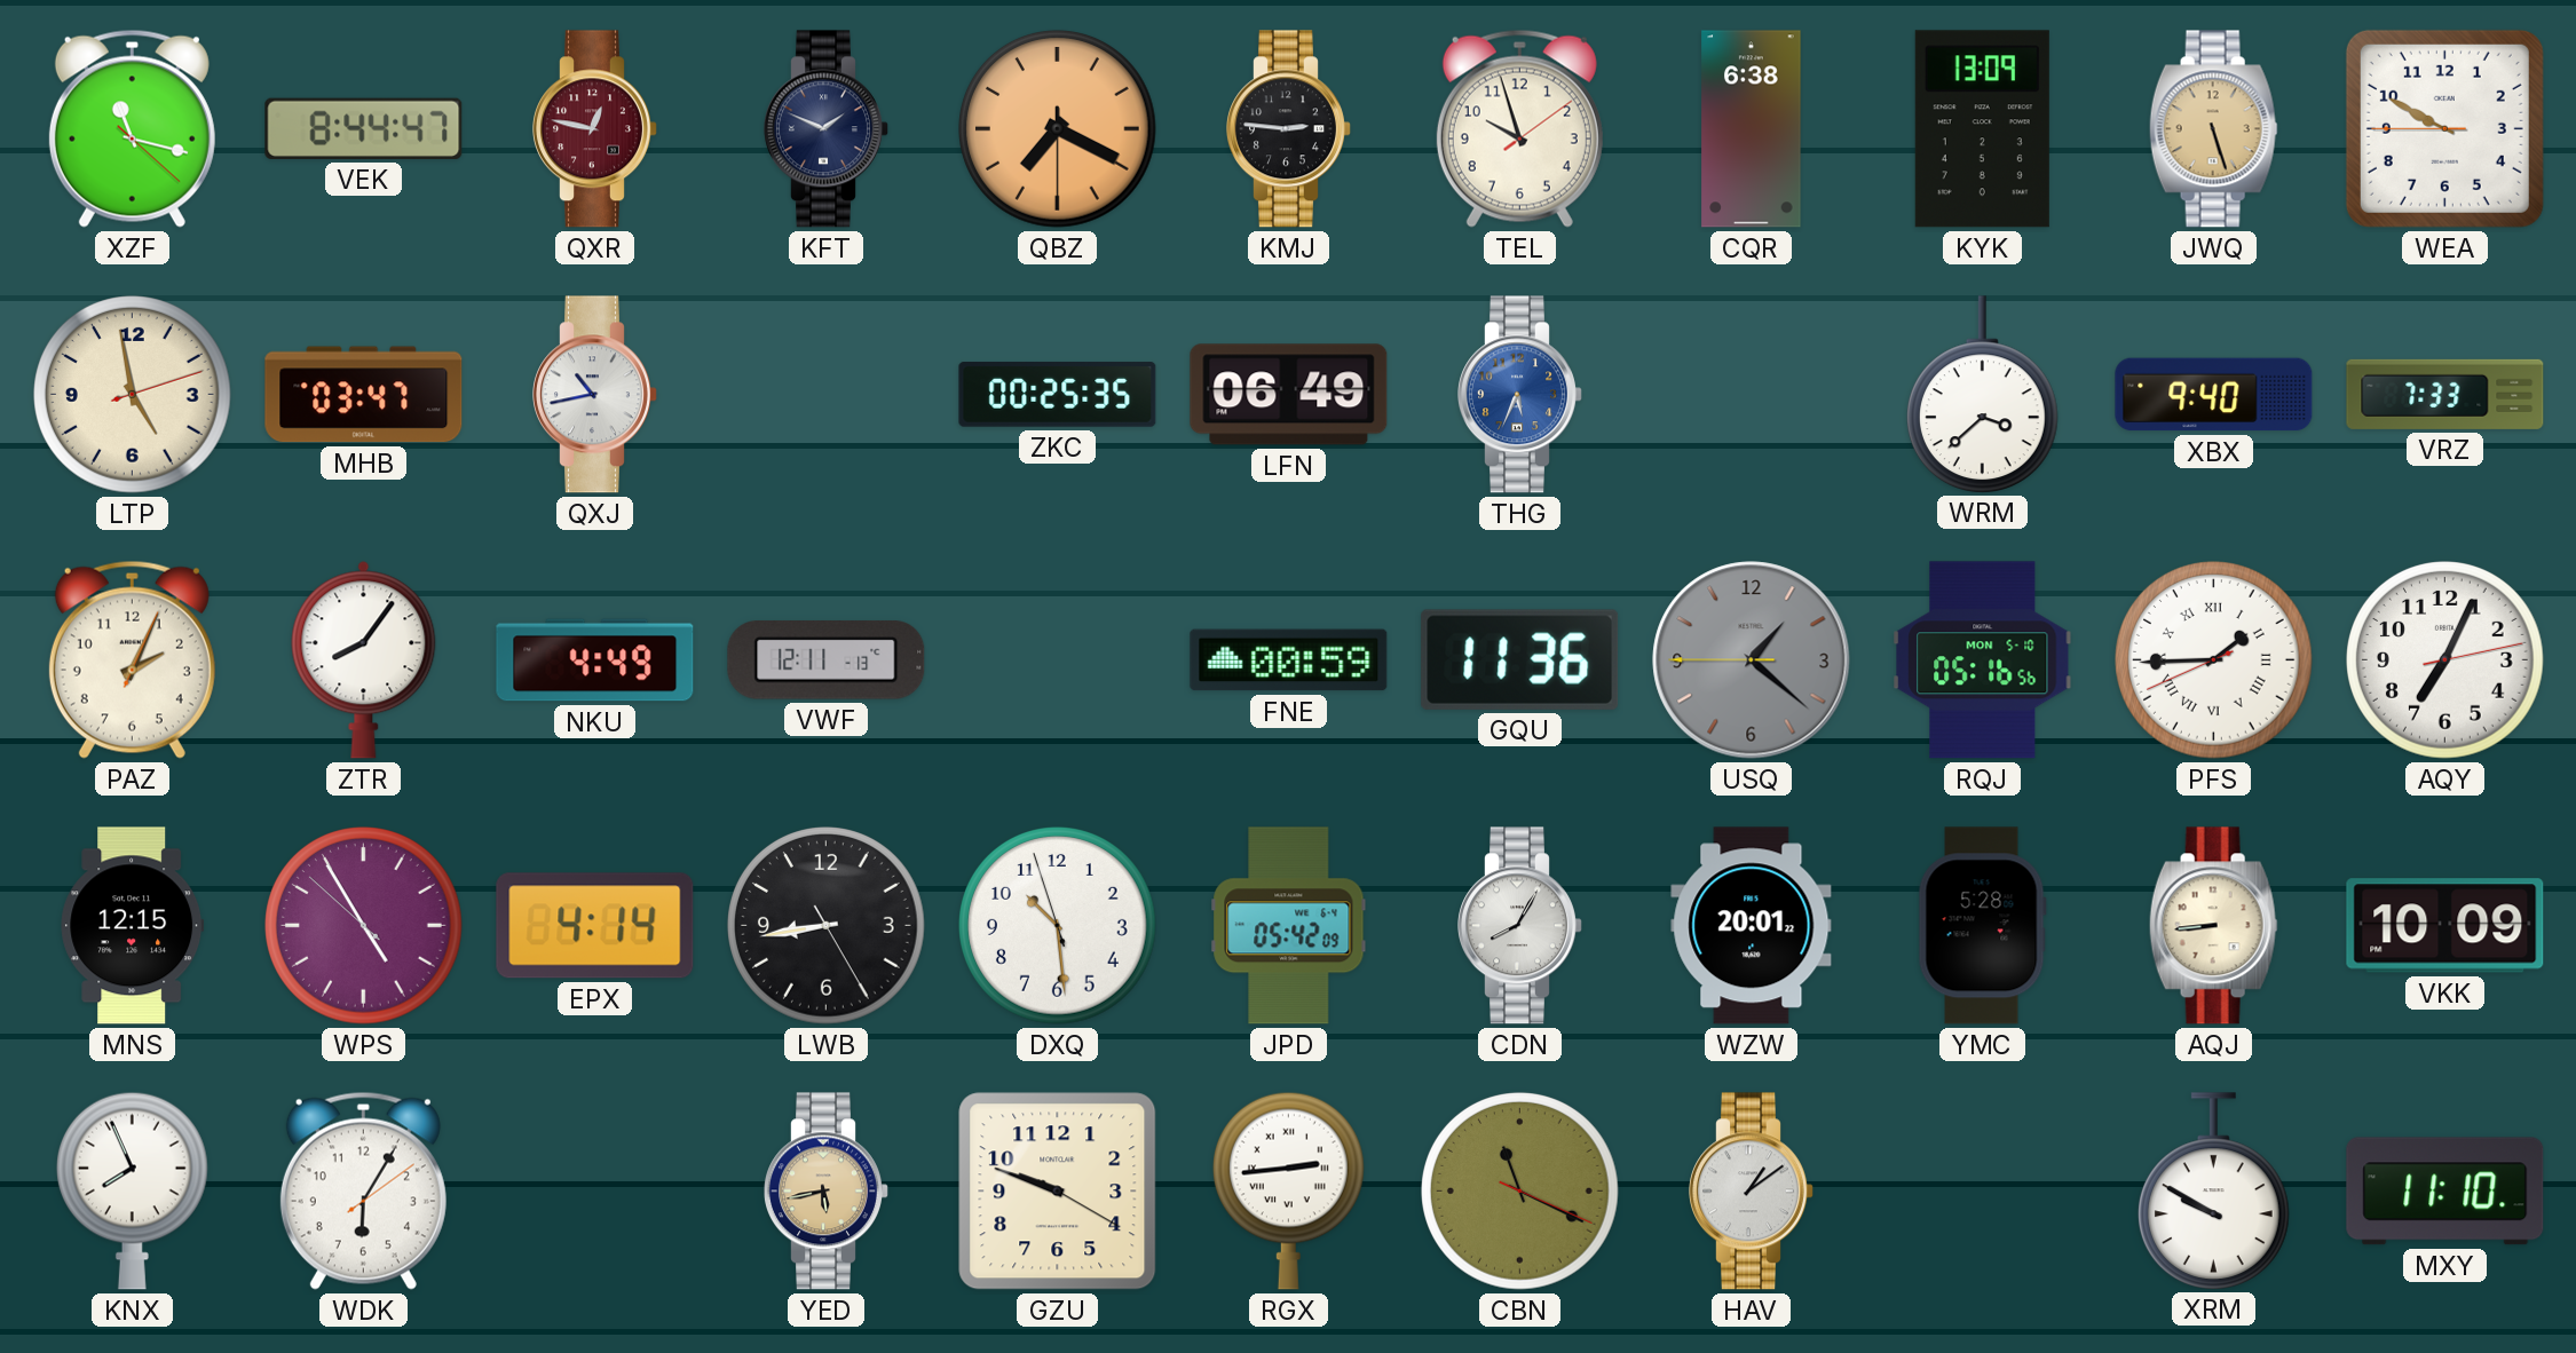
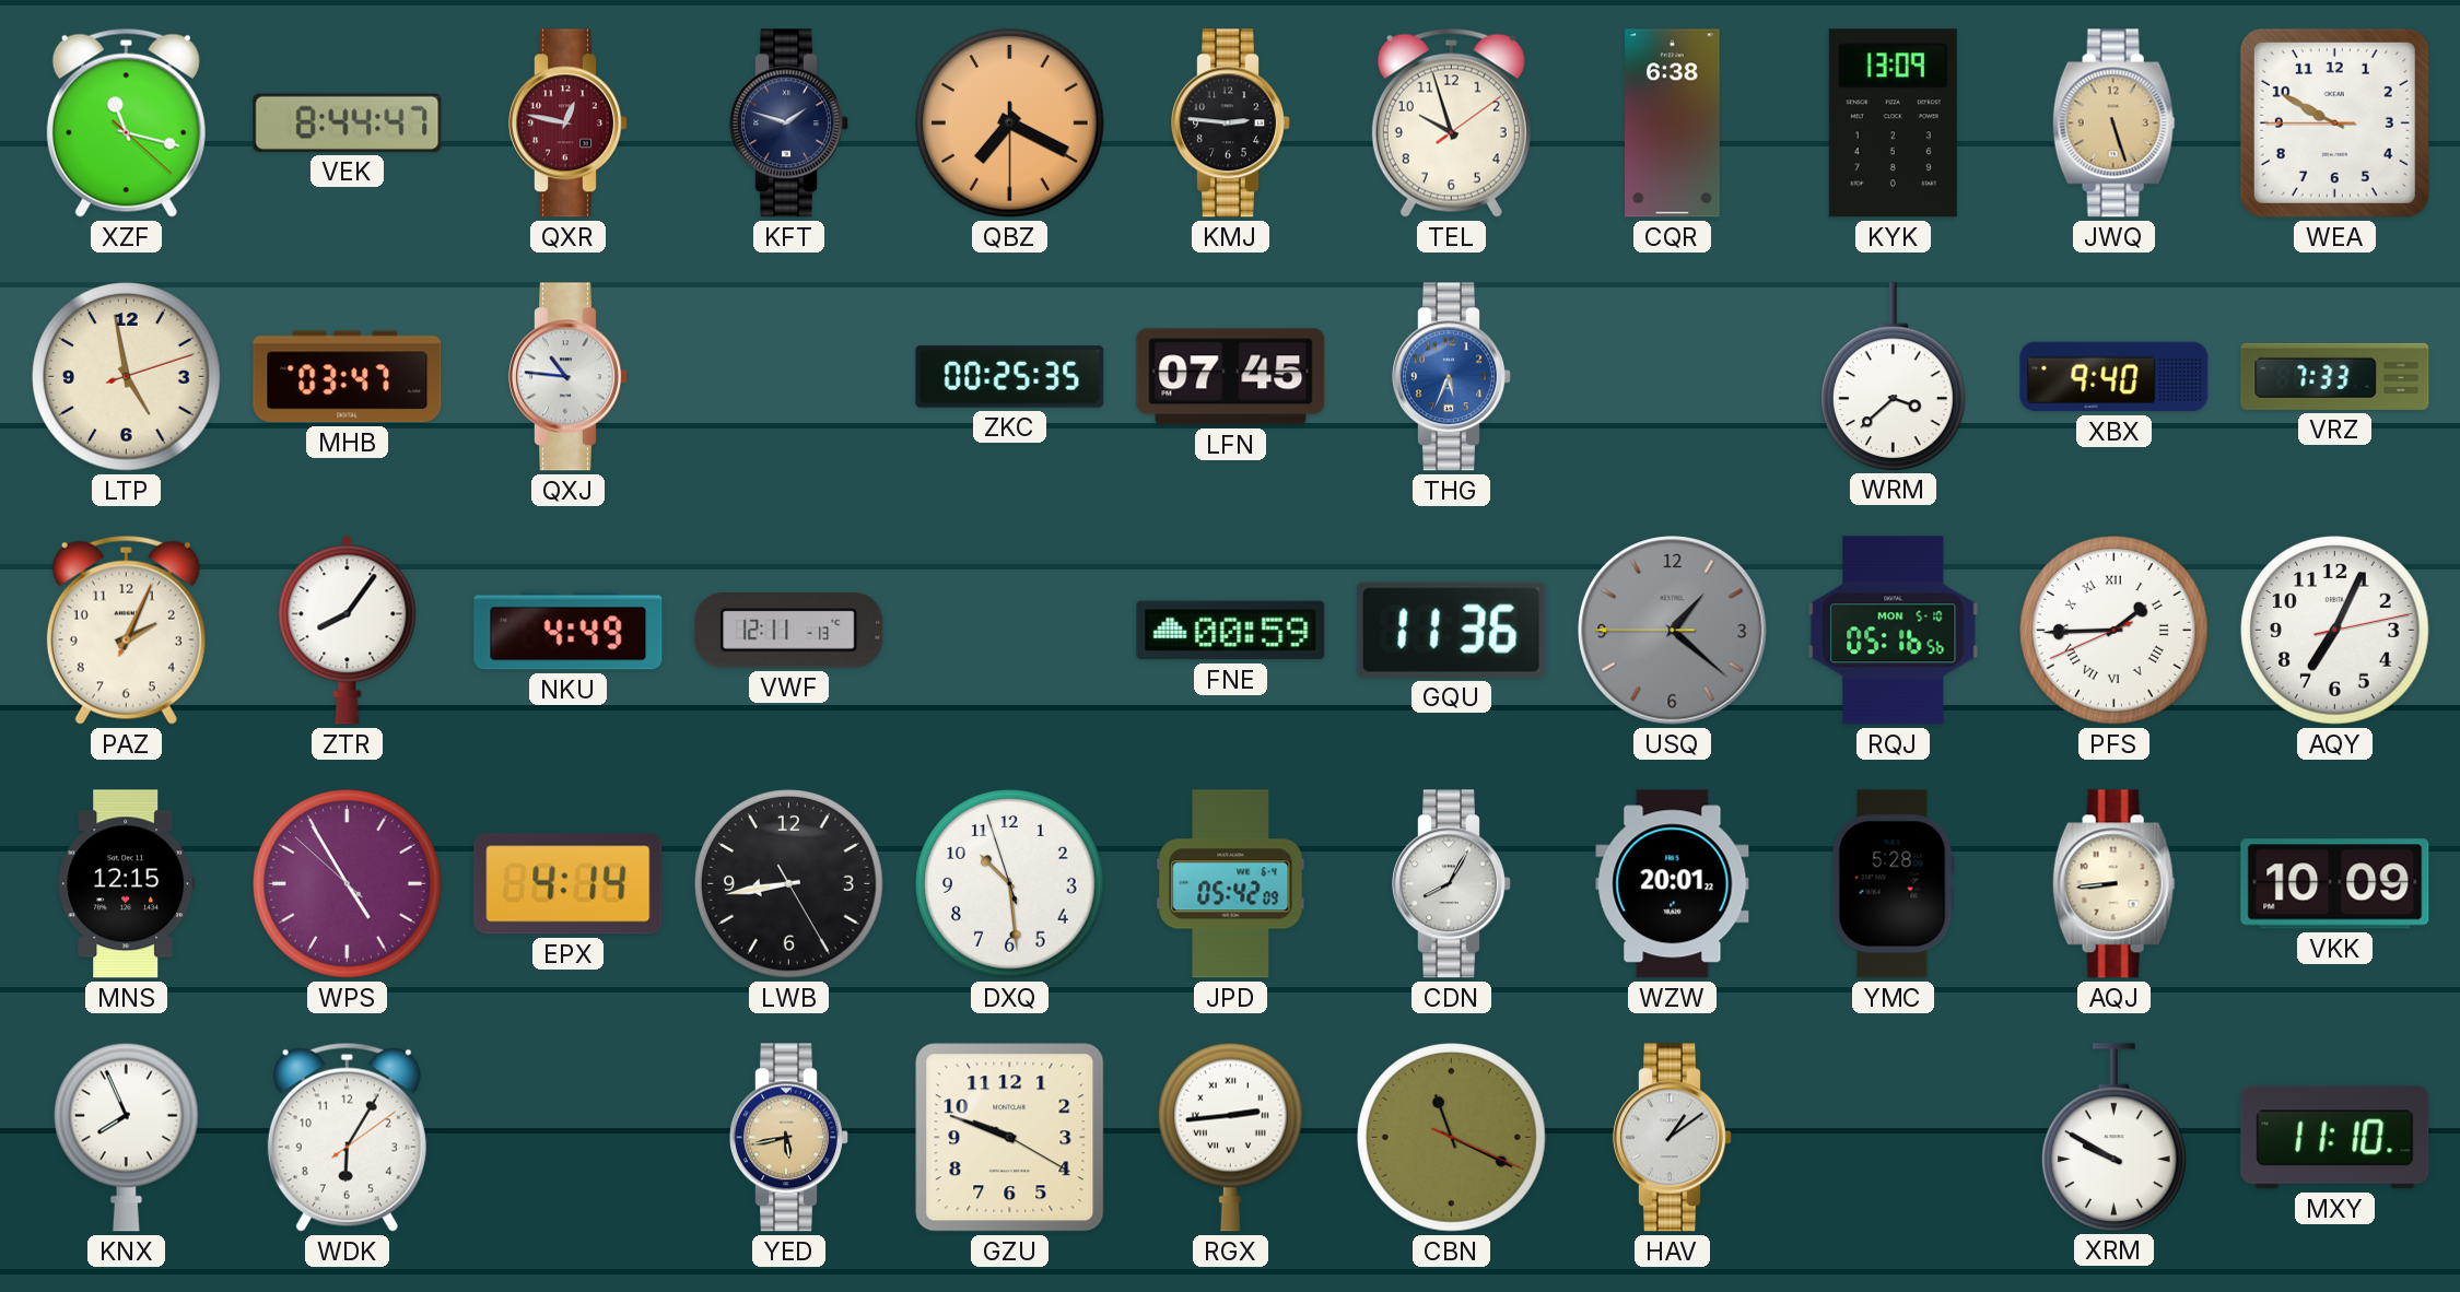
KFT: 1:49 -> 1:48 (789, 124)
QXJ: 10:43 -> 10:46 (569, 377)
LFN: 06:49 -> 07:45 (1231, 377)
